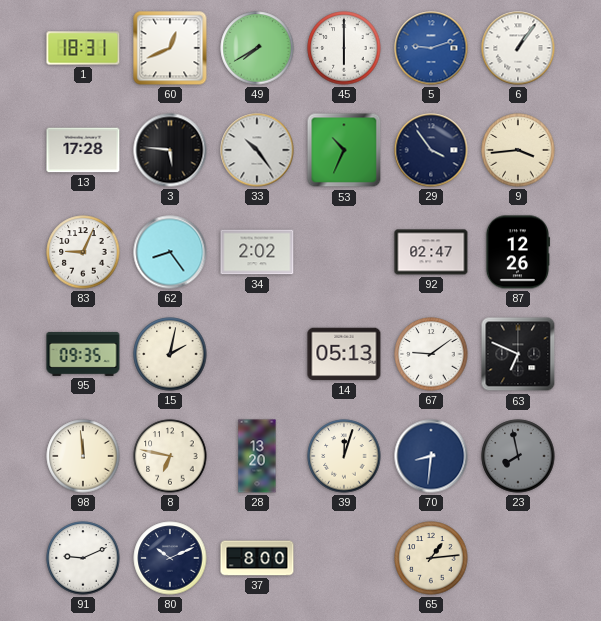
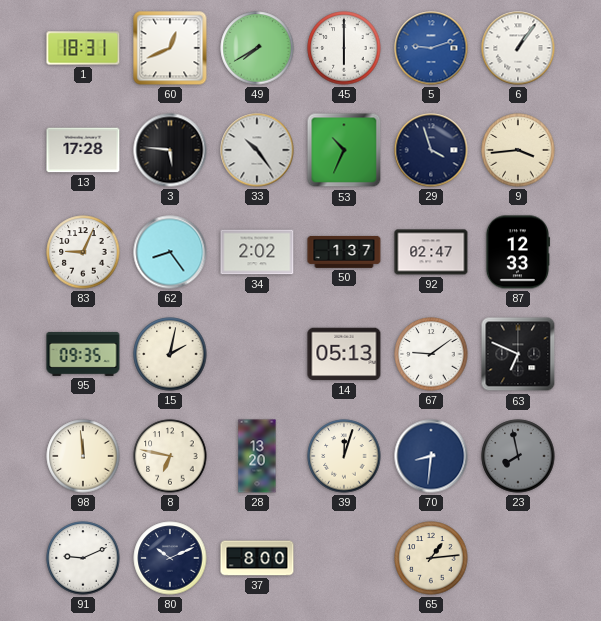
29: 3:54 -> 3:57 (431, 150)
50: none -> 1:37 (344, 252)
87: 12:26 -> 12:33 (517, 252)
